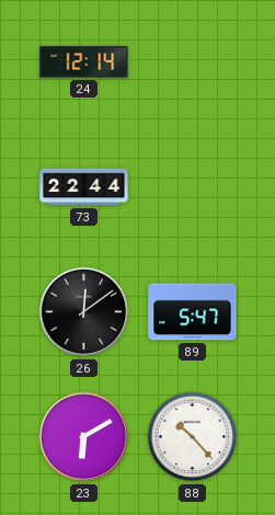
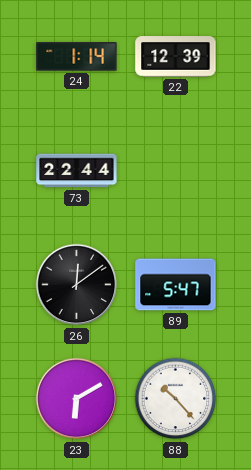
24: 12:14 -> 1:14 (77, 57)
22: none -> 12:39 (176, 57)
